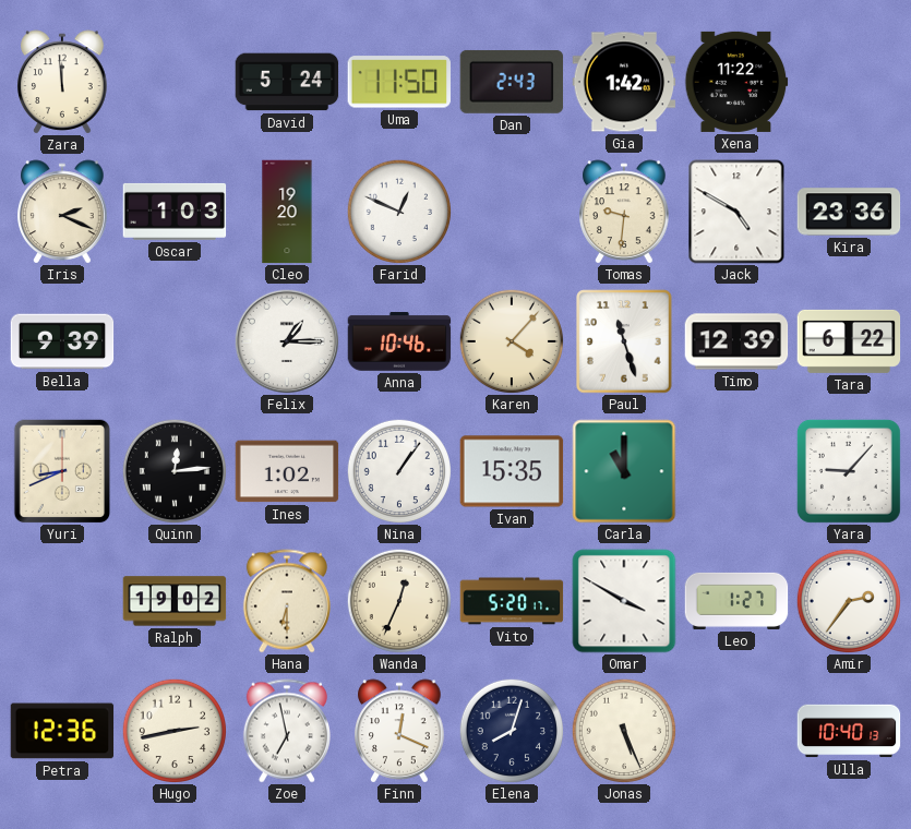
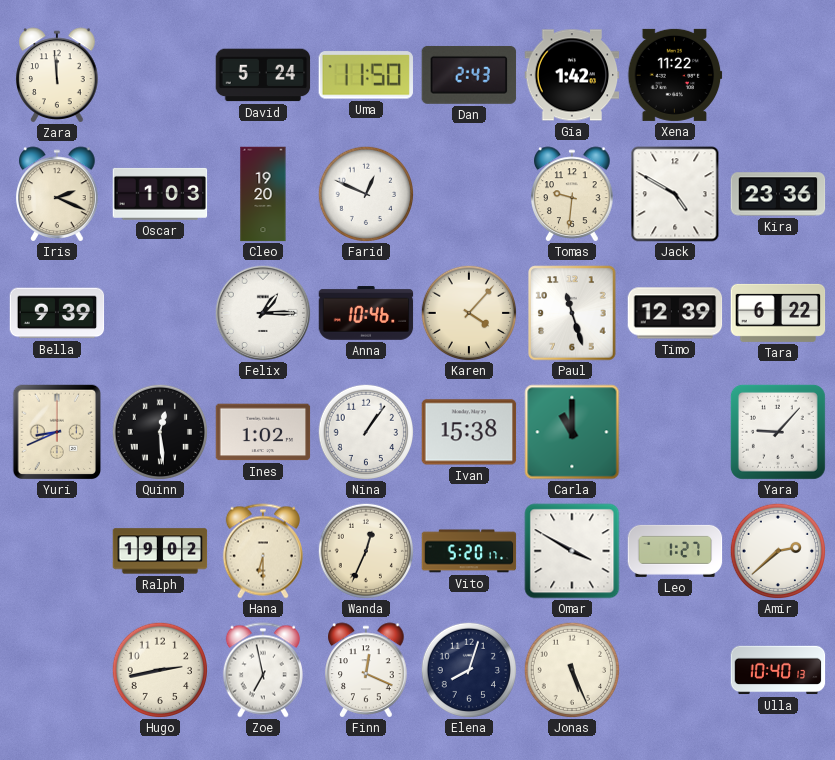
Quinn: 12:14 -> 12:29 (159, 431)
Ivan: 15:35 -> 15:38 (469, 432)
Amir: 2:36 -> 2:38 (777, 550)
Petra: 12:36 -> none (62, 731)
